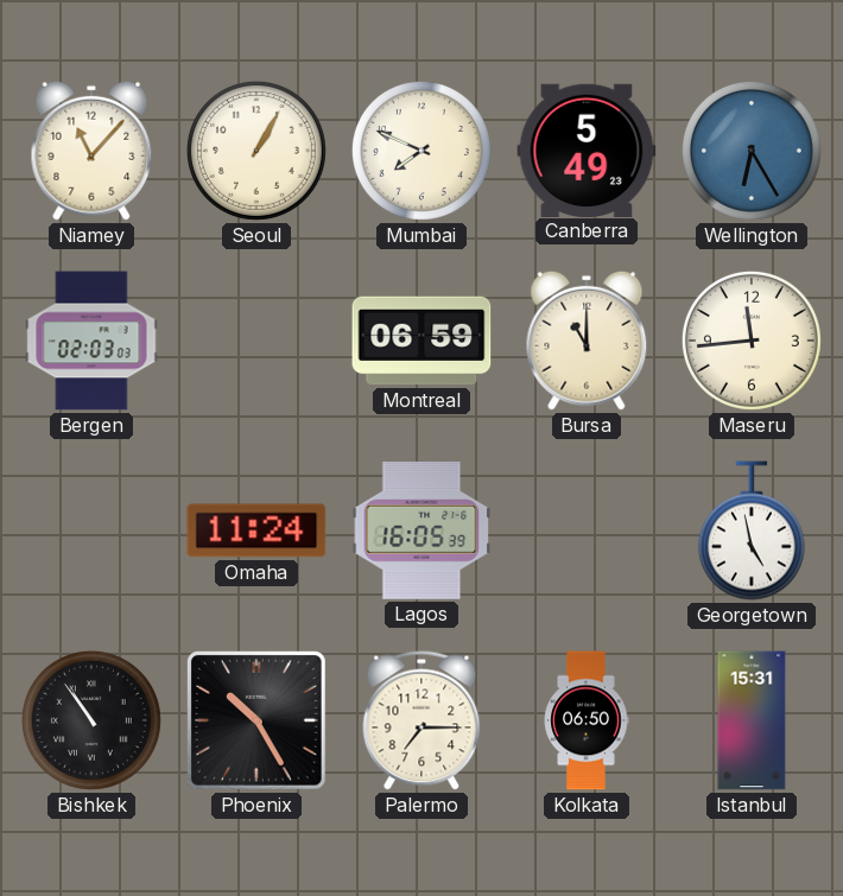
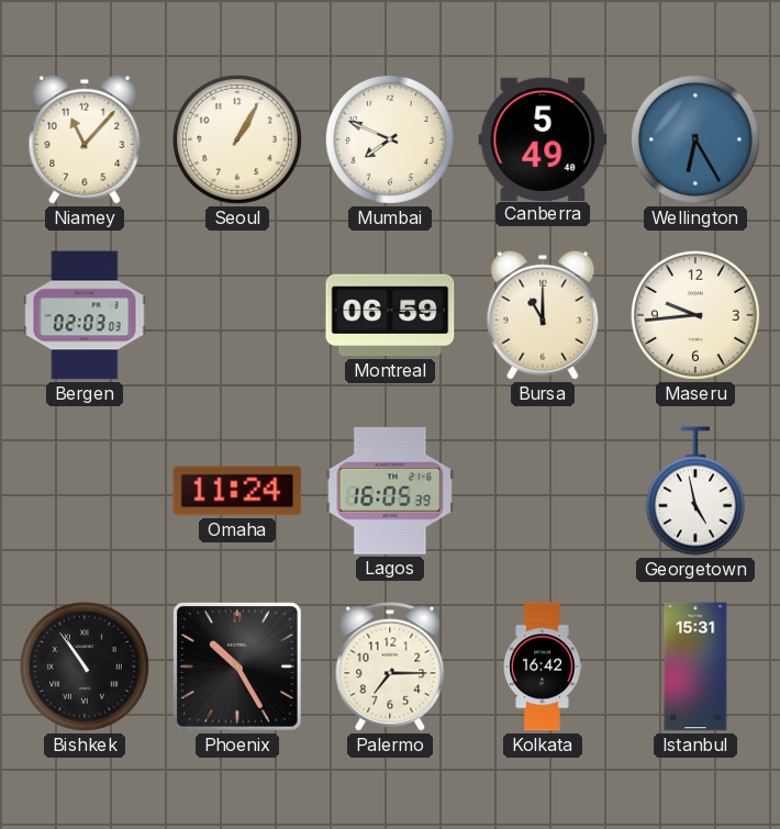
Canberra: 5:49:23 -> 5:49:40 (543, 138)
Maseru: 11:44 -> 9:44 (695, 315)
Kolkata: 06:50 -> 16:42 (543, 666)
